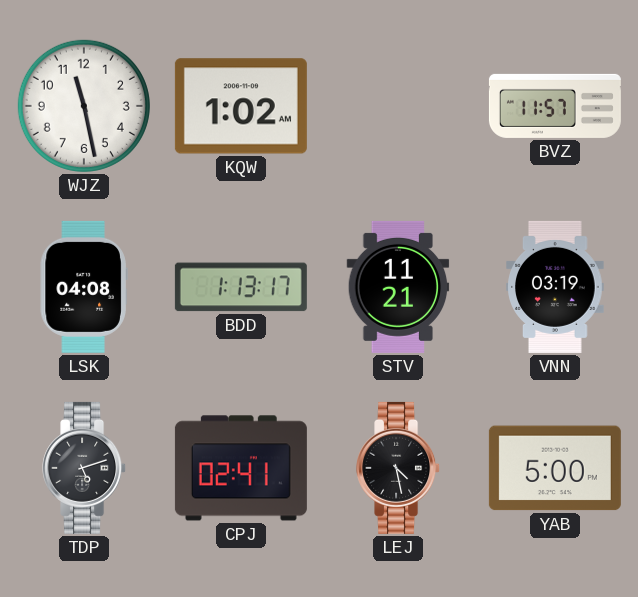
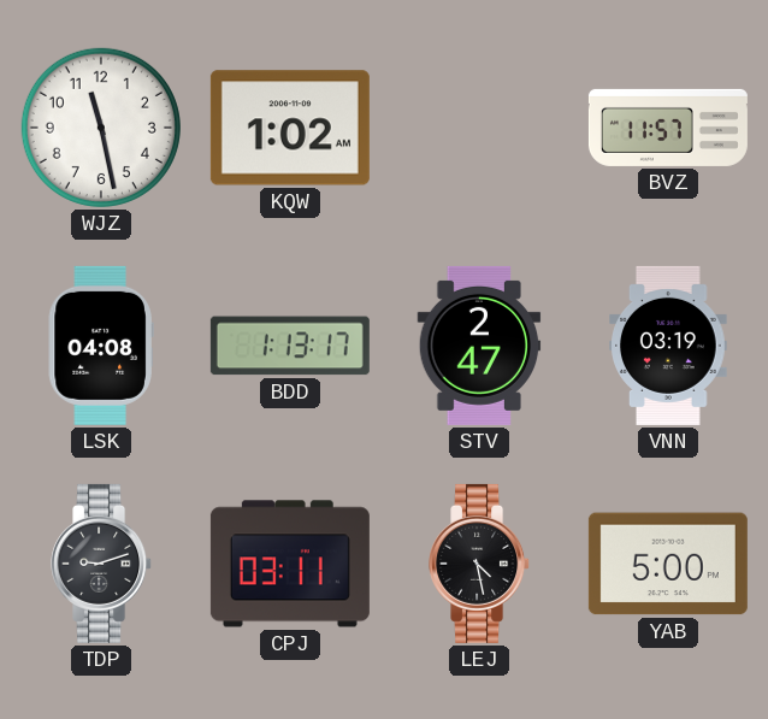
STV: 11:21 -> 2:47 (479, 346)
TDP: 5:12 -> 9:12 (102, 564)
CPJ: 02:41 -> 03:11 (290, 564)
